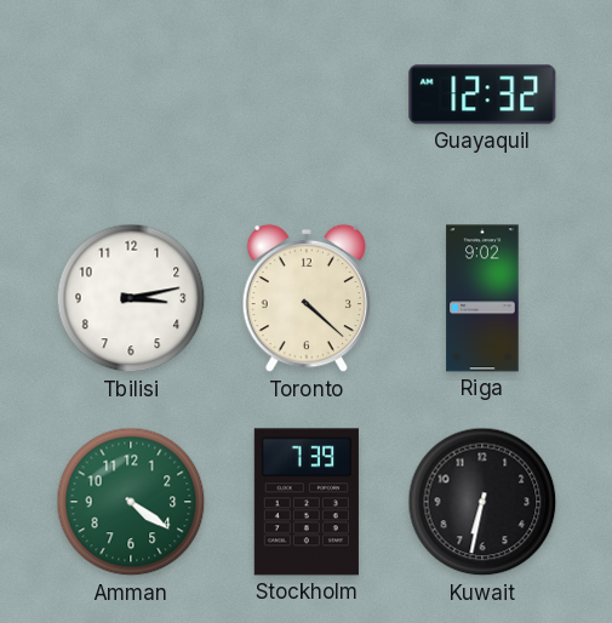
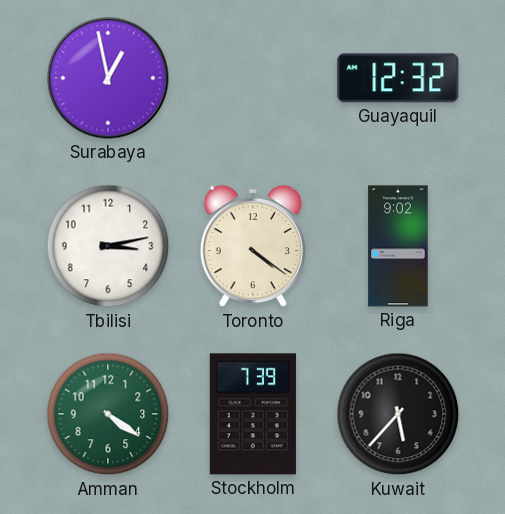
Surabaya: none -> 12:58 (108, 78)
Toronto: 4:22 -> 4:21 (252, 246)
Kuwait: 6:32 -> 5:37 (398, 414)
